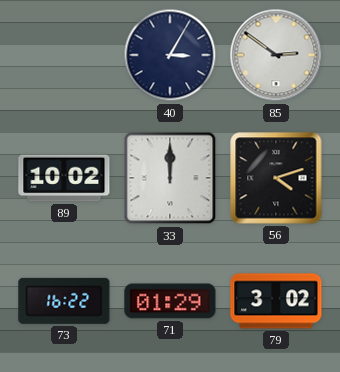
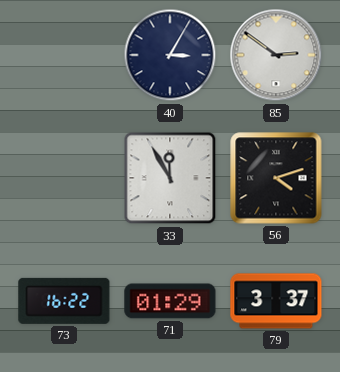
89: 10:02 -> none (64, 178)
33: 12:00 -> 11:55 (170, 178)
79: 3:02 -> 3:37 (276, 301)
